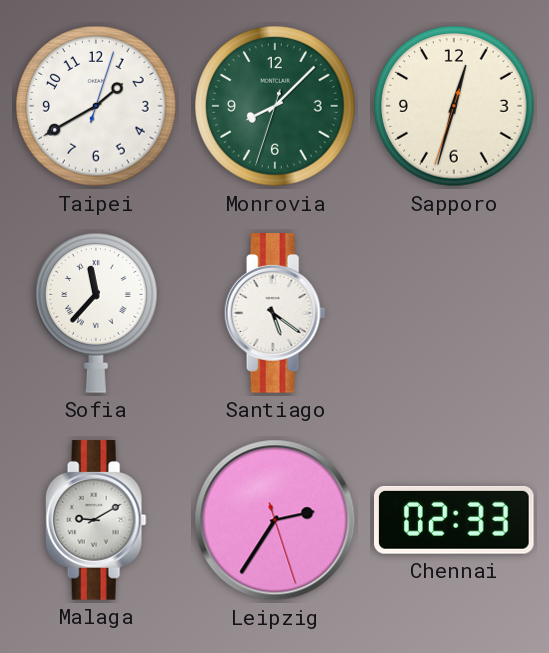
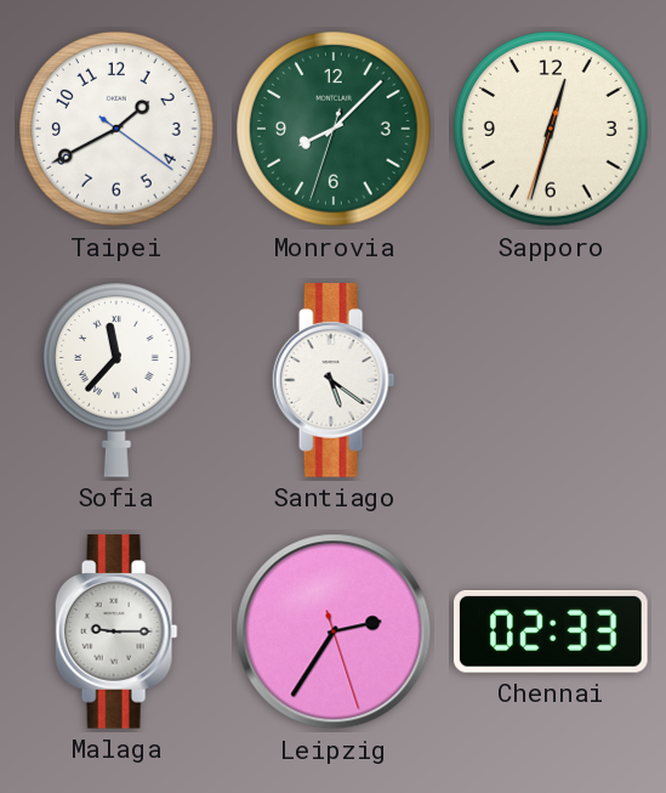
Taipei: 1:40:03 -> 1:40:21 (116, 129)
Malaga: 9:10 -> 9:15 (116, 631)
